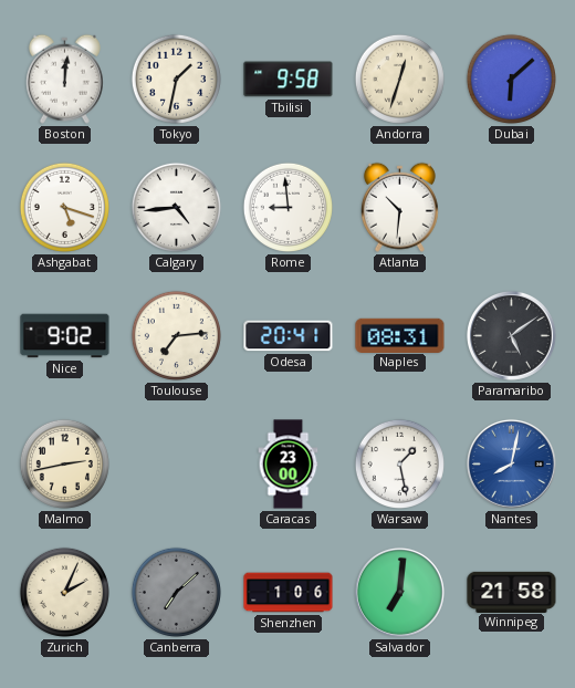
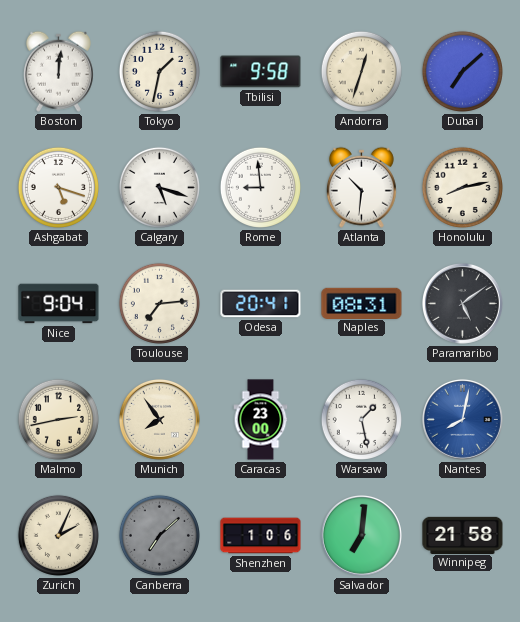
Dubai: 6:08 -> 7:08 (462, 71)
Calgary: 4:44 -> 5:18 (159, 187)
Honolulu: none -> 8:13 (462, 187)
Nice: 9:02 -> 9:04 (59, 304)
Munich: none -> 7:54 (159, 419)
